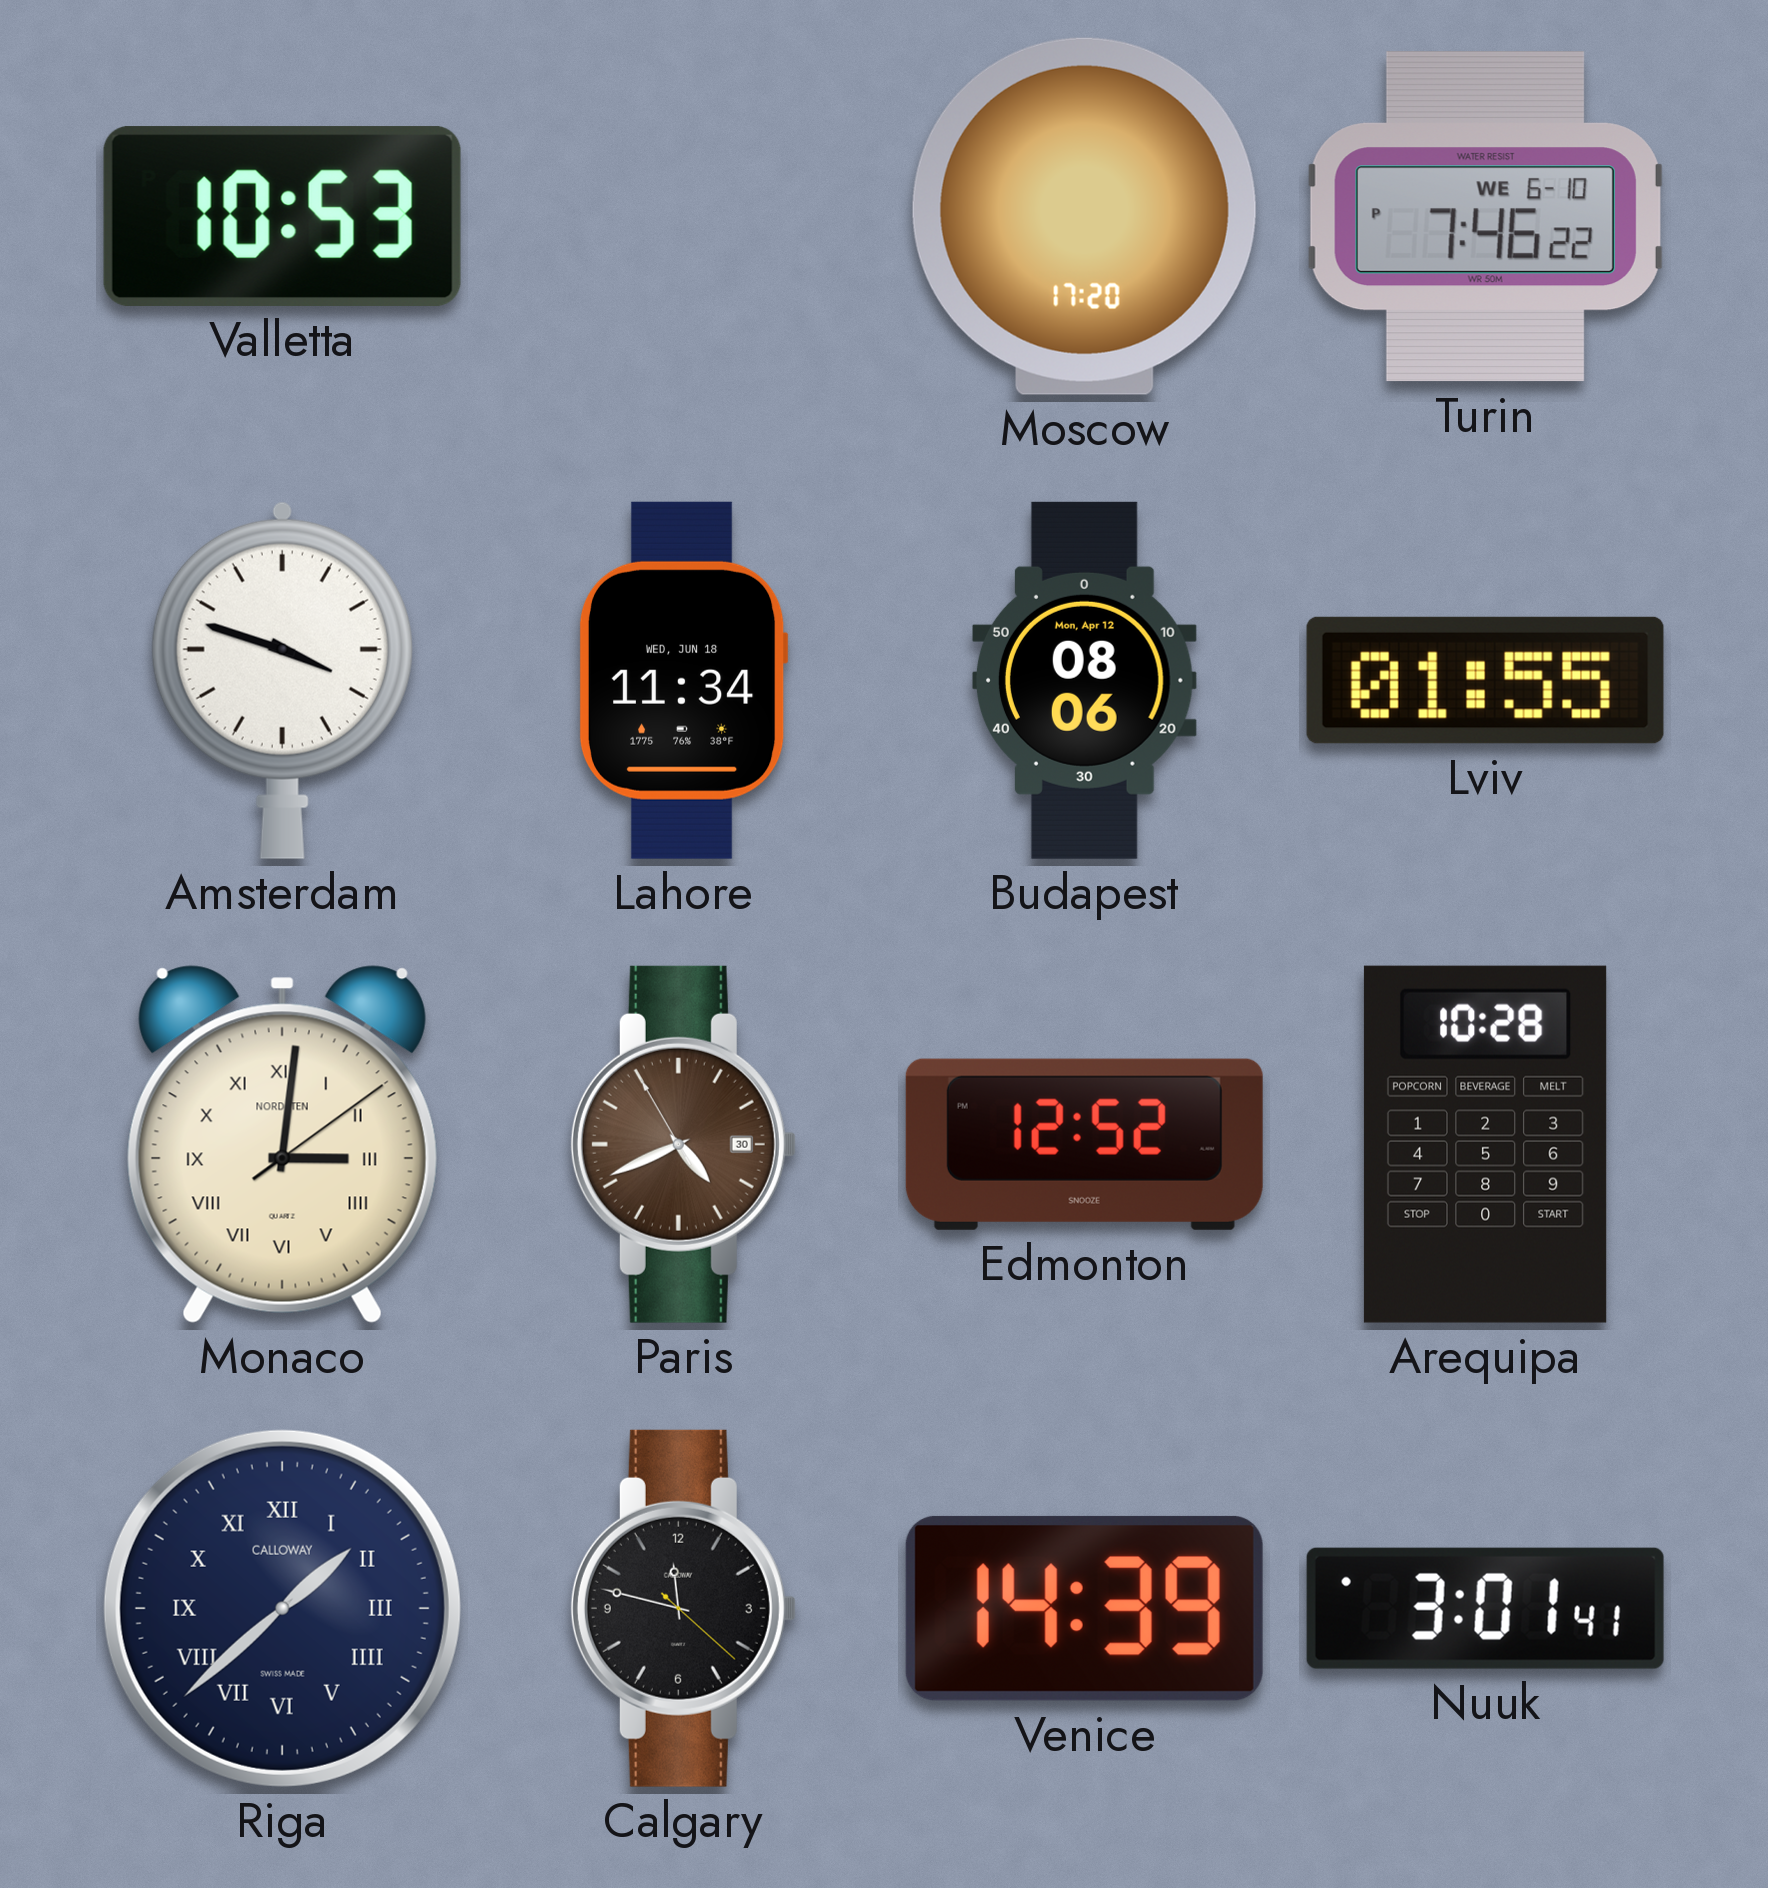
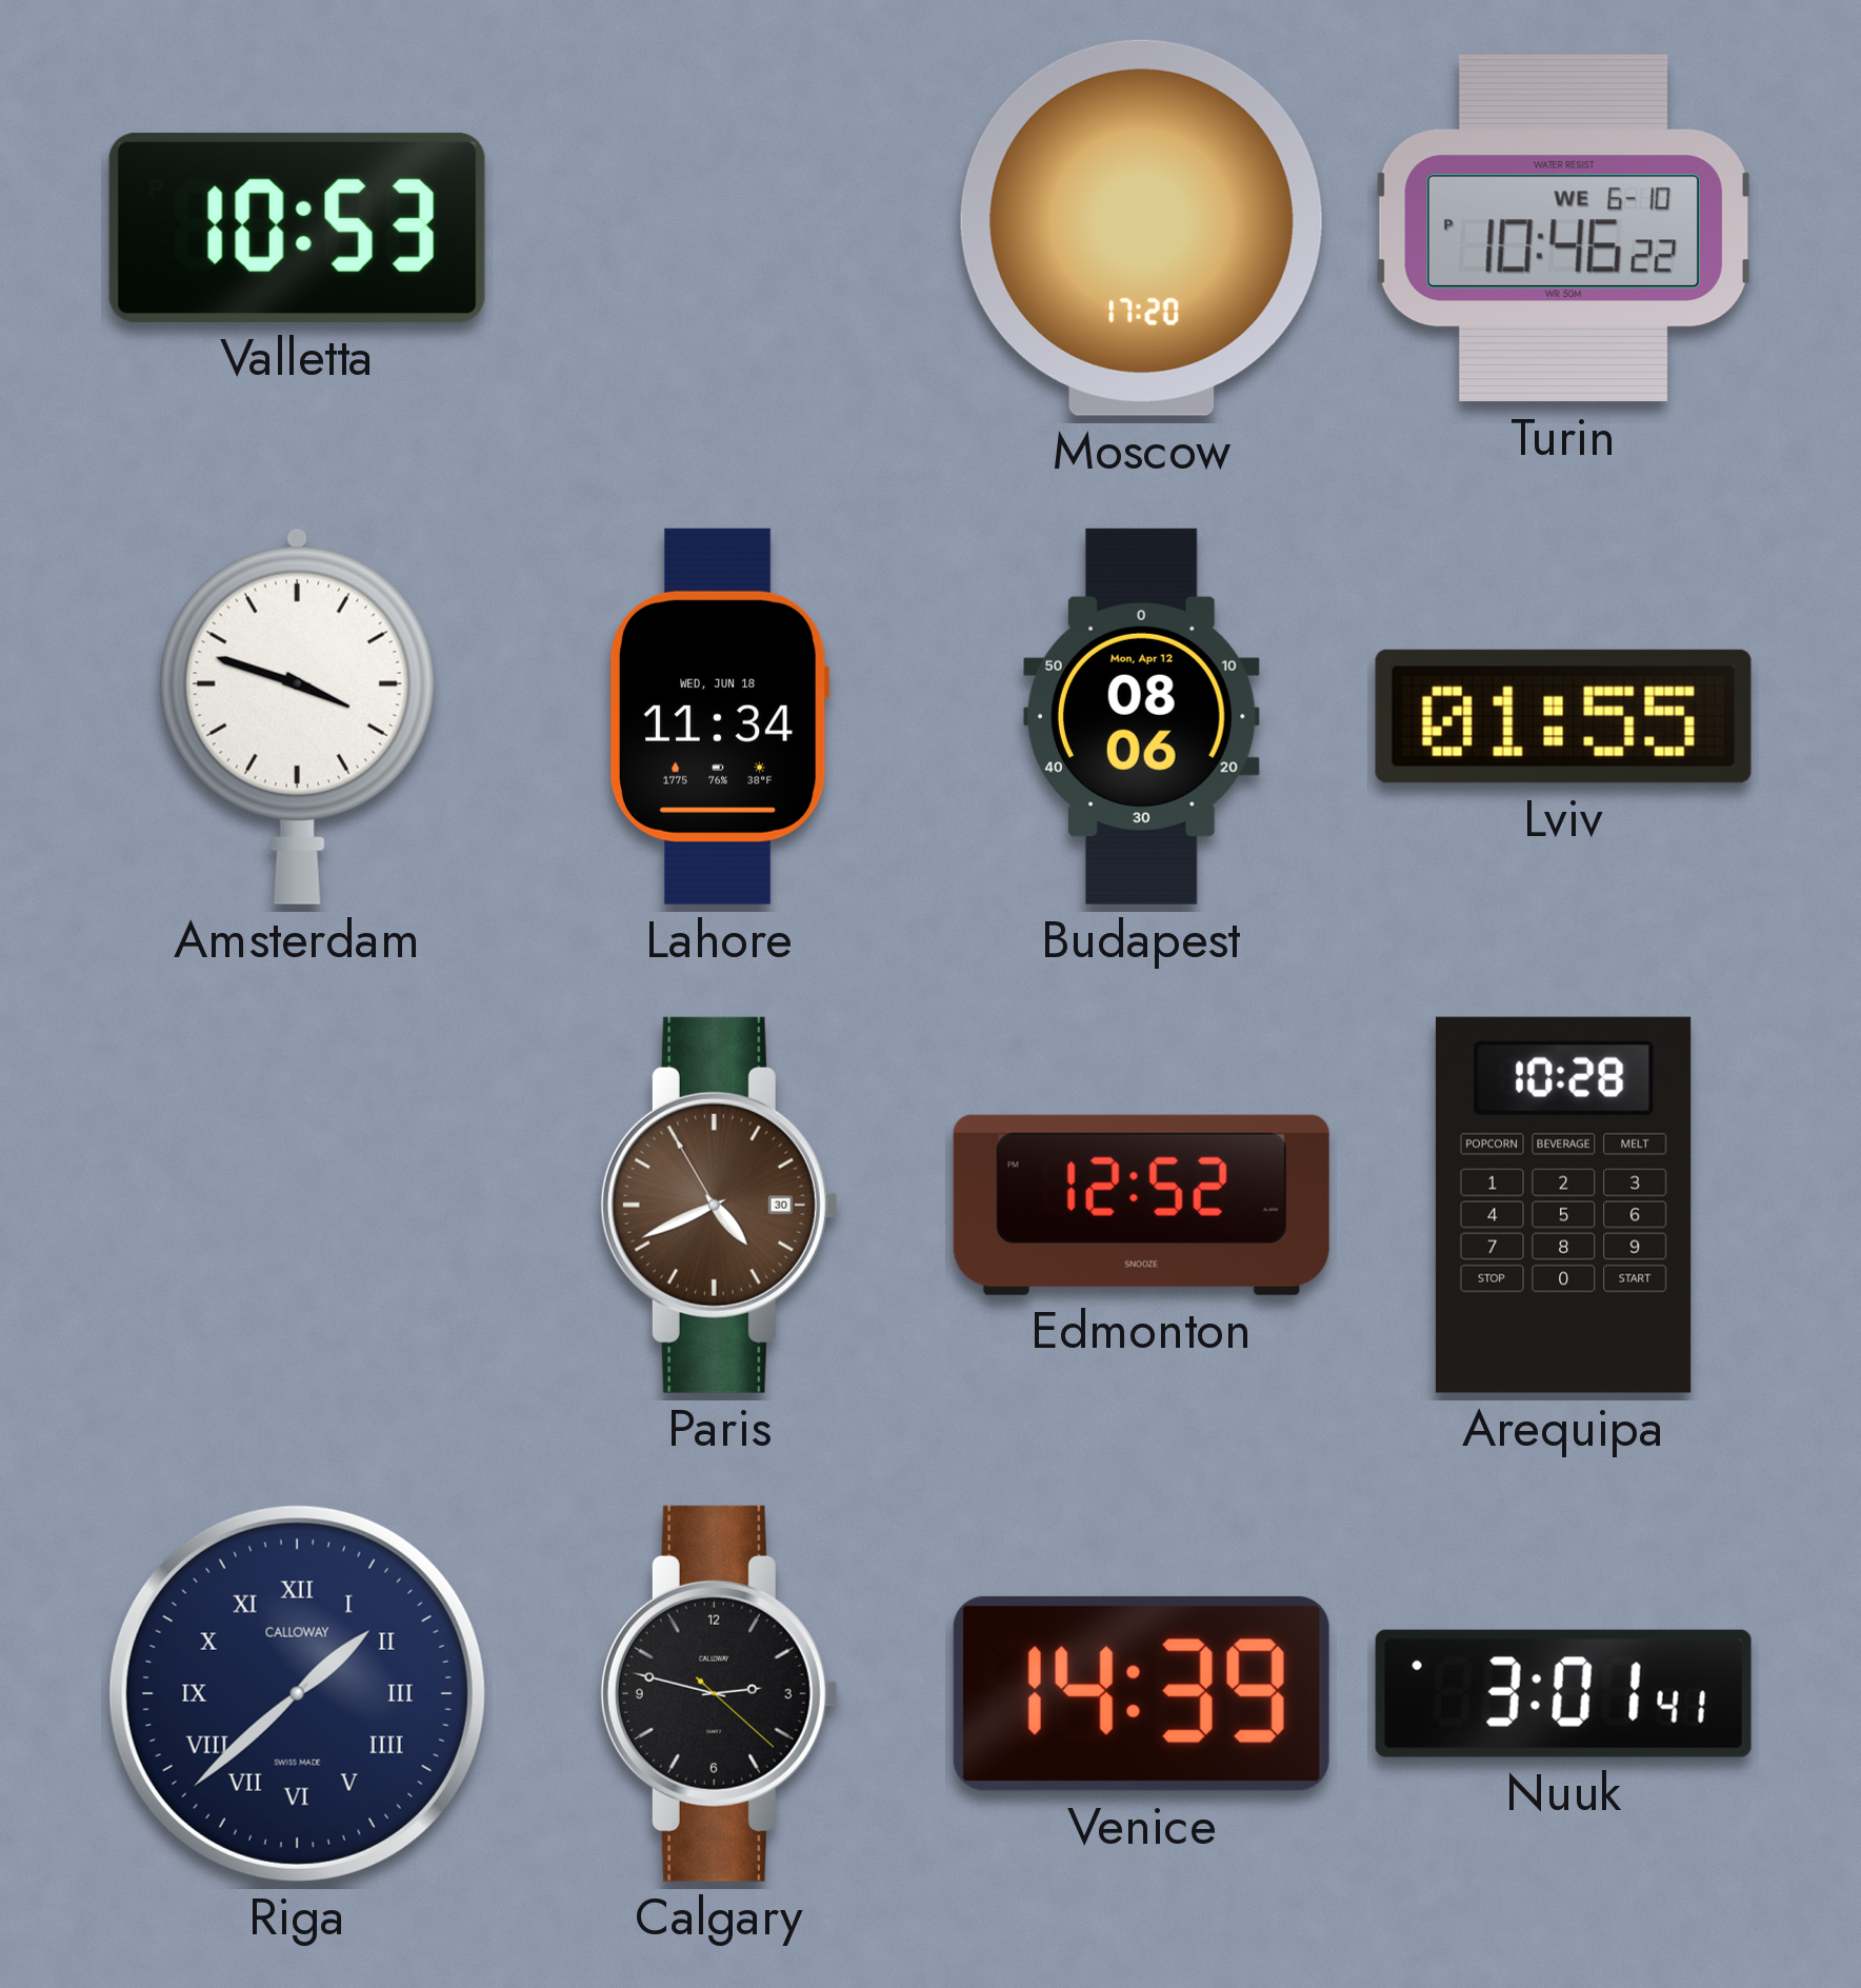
Turin: 7:46 -> 10:46 (1563, 228)
Monaco: 3:01 -> none (282, 1144)
Calgary: 11:47 -> 2:47 (719, 1693)
